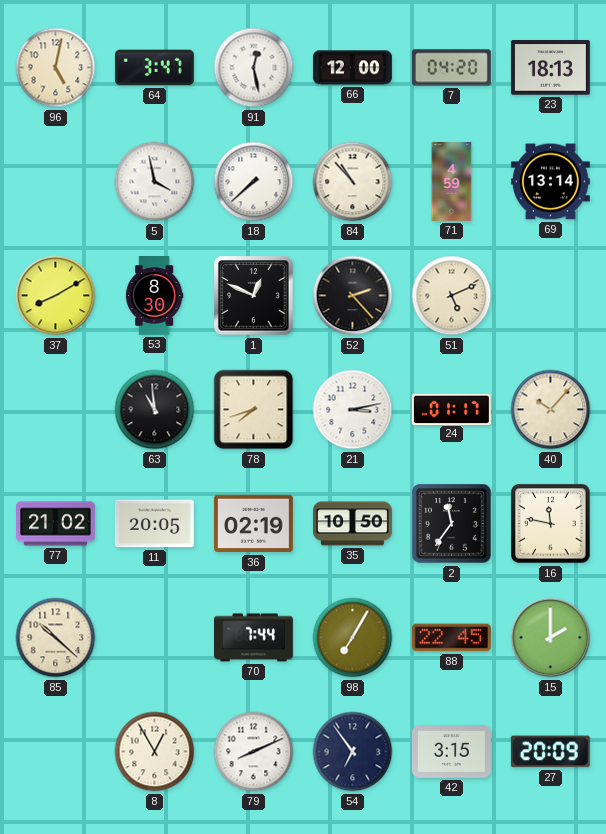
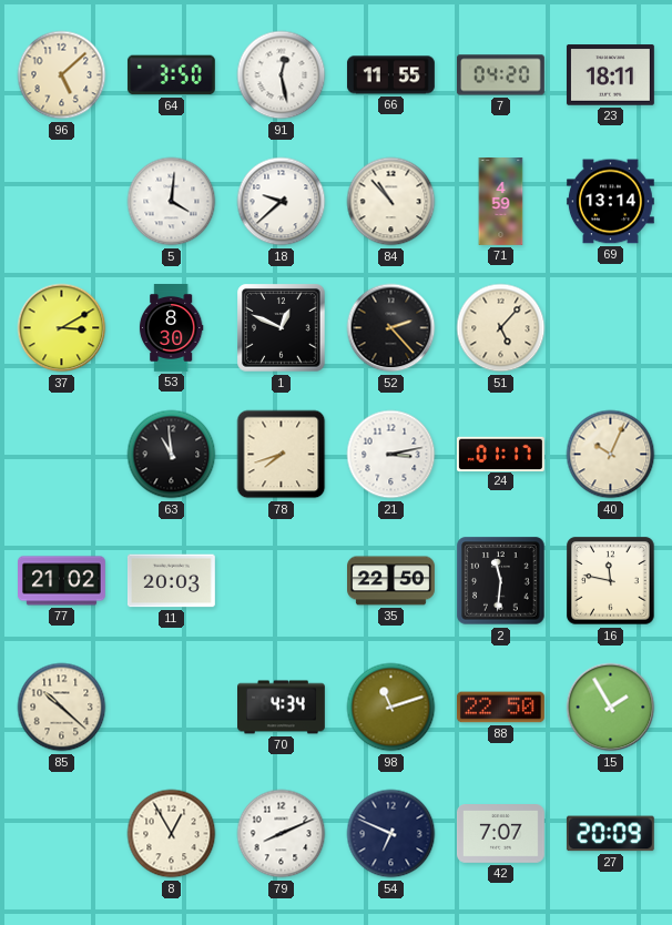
96: 5:02 -> 5:08 (62, 75)
64: 3:47 -> 3:50 (171, 75)
66: 12:00 -> 11:55 (390, 75)
23: 18:13 -> 18:11 (610, 75)
5: 3:58 -> 4:01 (172, 202)
18: 7:38 -> 9:38 (282, 202)
37: 8:10 -> 3:10 (62, 328)
51: 5:11 -> 5:07 (501, 328)
40: 10:07 -> 10:04 (611, 455)
11: 20:05 -> 20:03 (171, 581)
36: 02:19 -> none (253, 524)
35: 10:50 -> 22:50 (391, 581)
2: 11:36 -> 11:31 (501, 581)
70: 7:44 -> 4:34 (282, 708)
98: 7:05 -> 11:12 (391, 708)
88: 22:45 -> 22:50 (500, 708)
15: 2:00 -> 1:55 (611, 708)
54: 6:54 -> 6:49 (391, 834)
42: 3:15 -> 7:07 (500, 834)
